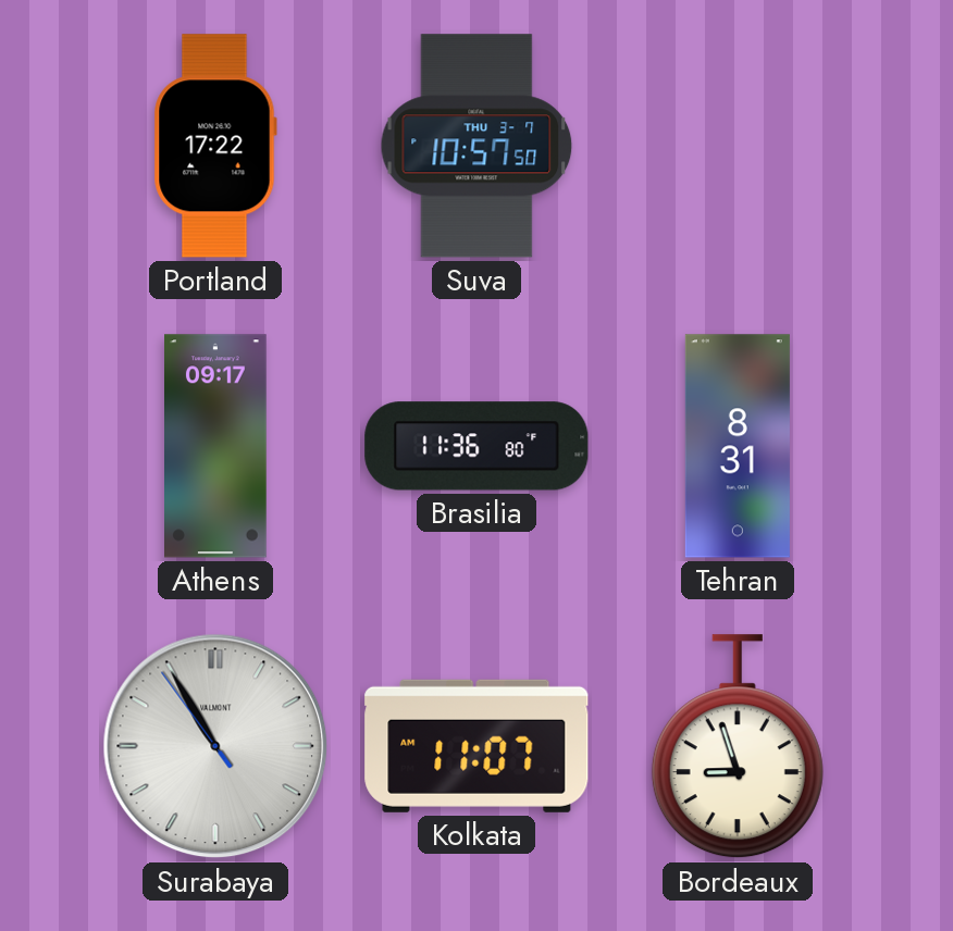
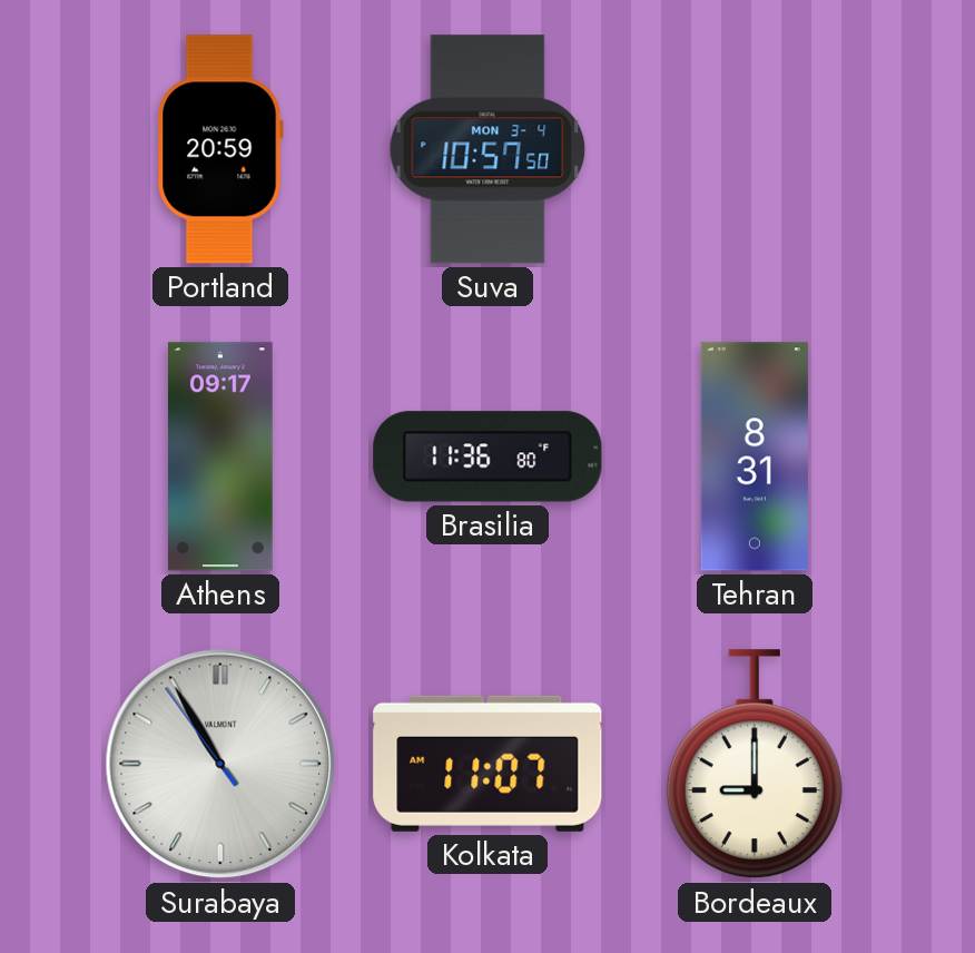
Portland: 17:22 -> 20:59 (220, 149)
Suva date: THU 3-7 -> MON 3-4 (487, 149)
Bordeaux: 8:57 -> 9:00 (755, 765)
